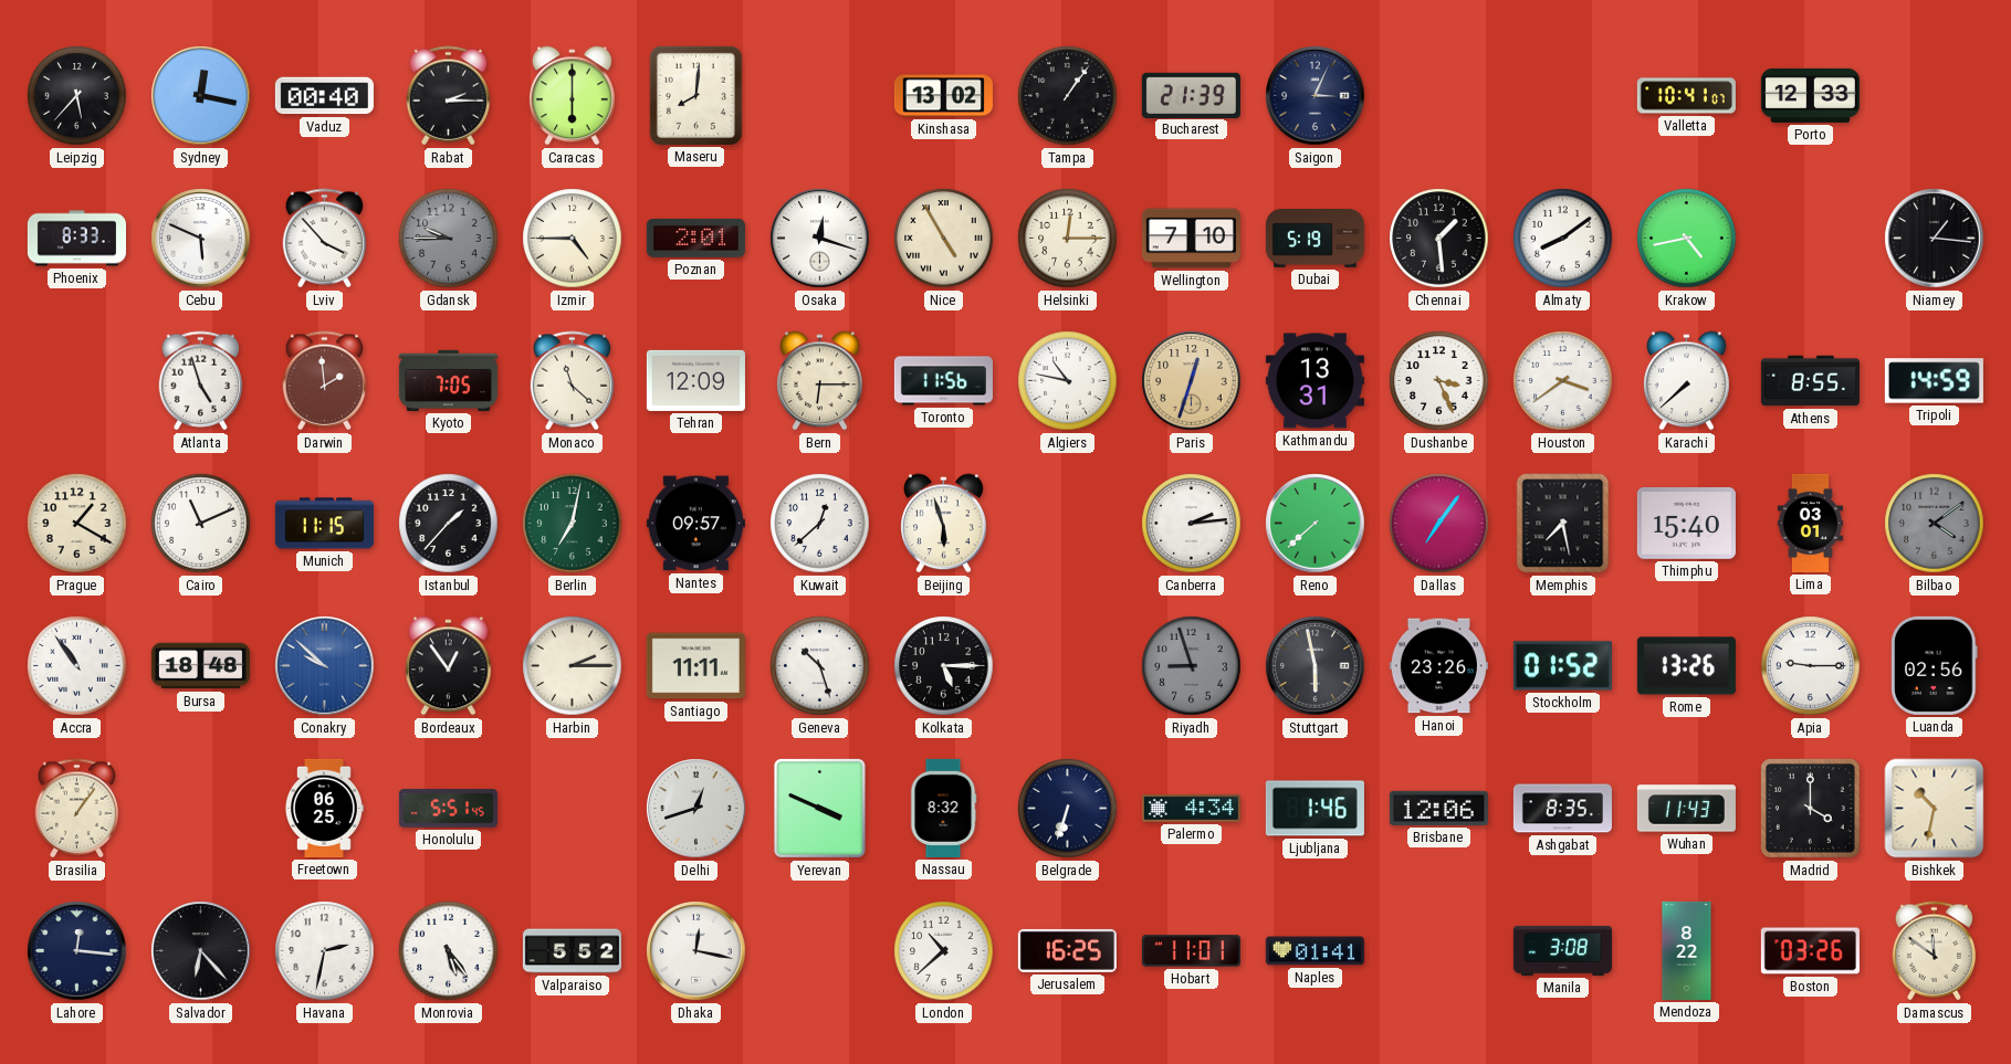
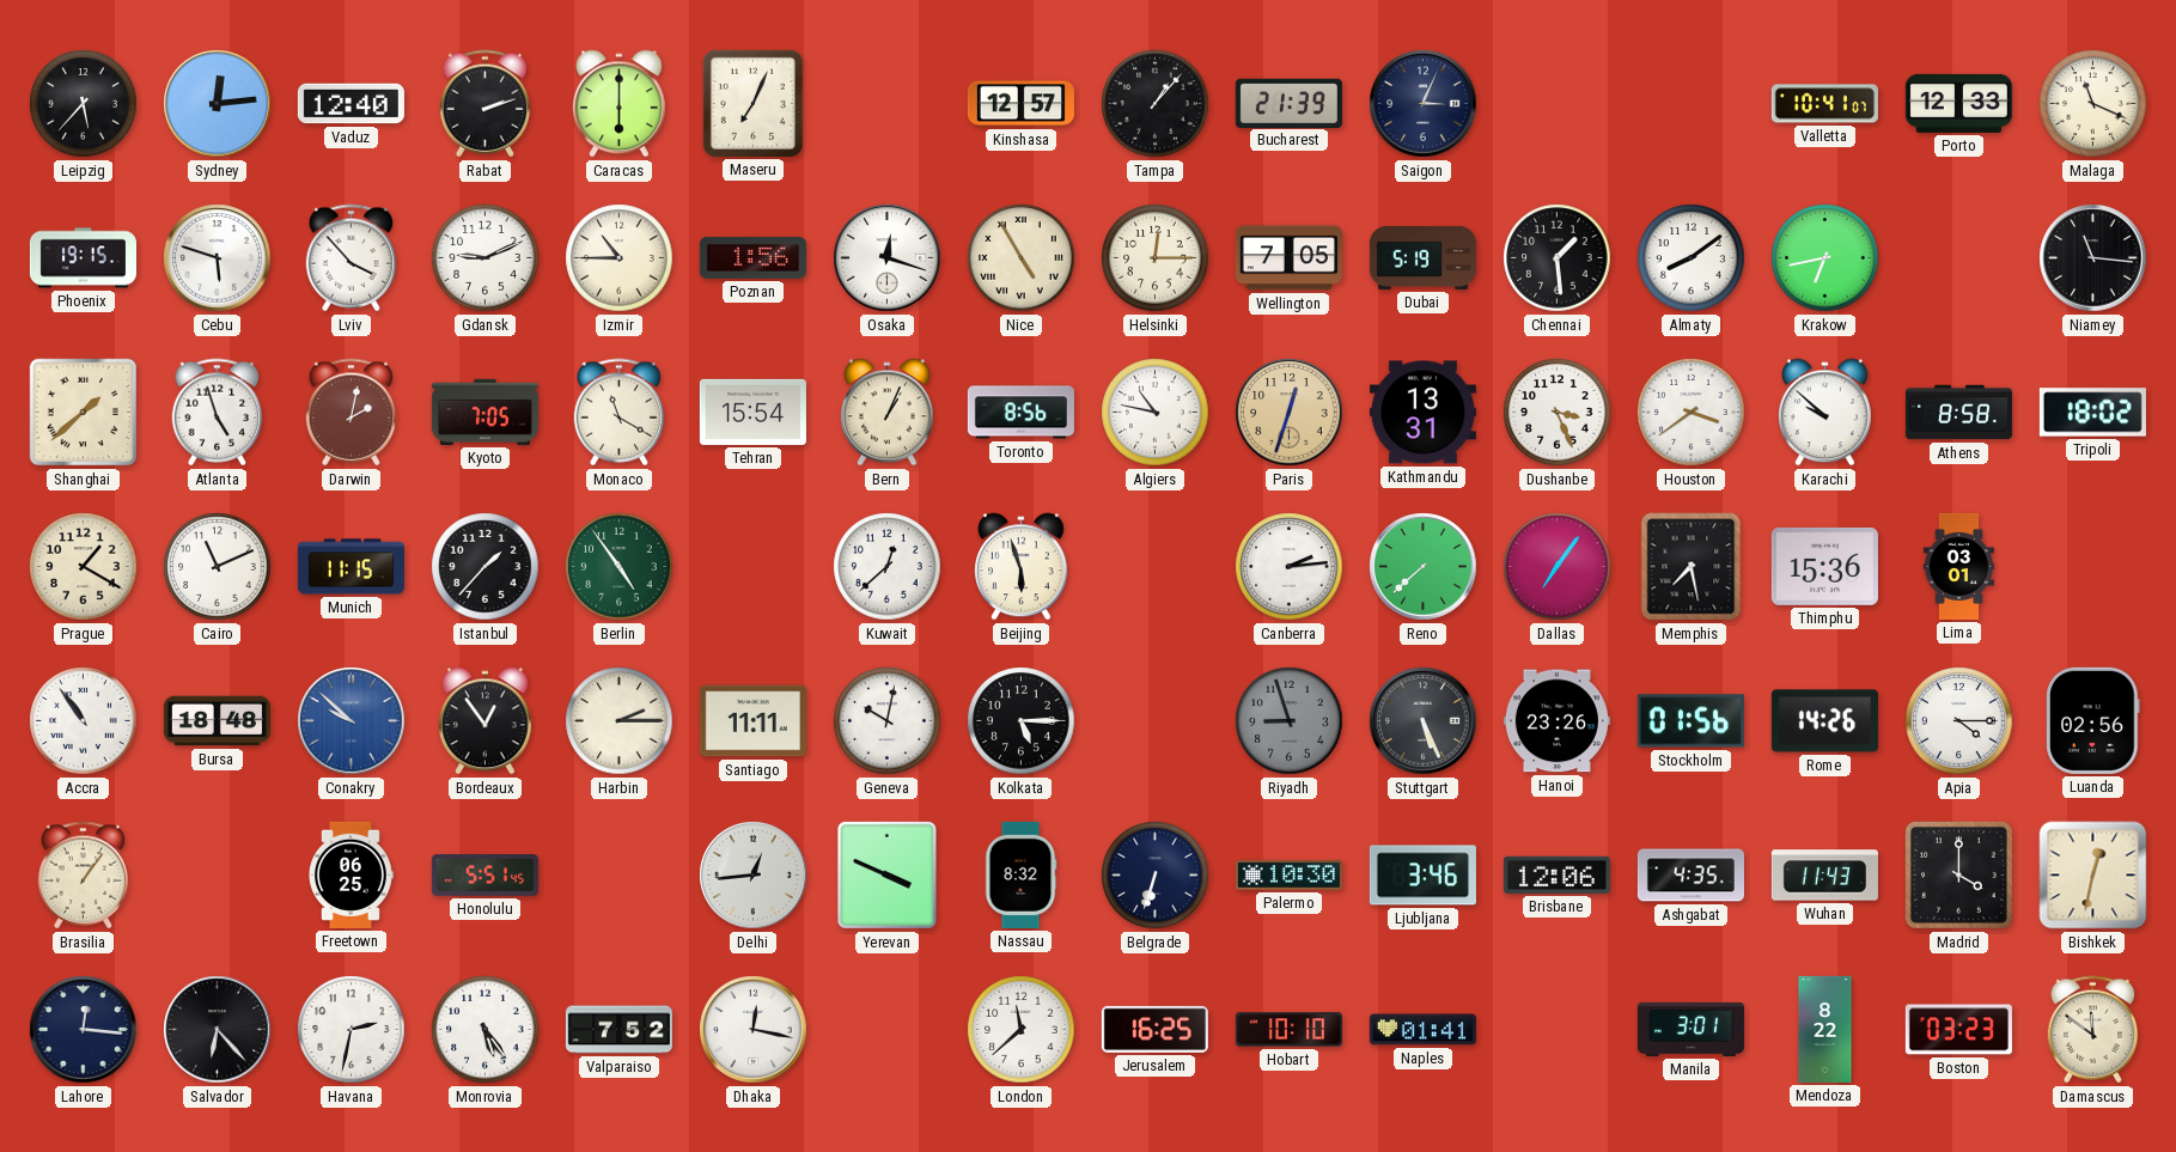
Sydney: 12:17 -> 12:14 (218, 104)
Vaduz: 00:40 -> 12:40 (351, 104)
Rabat: 2:15 -> 2:12 (486, 104)
Maseru: 8:01 -> 7:04 (752, 103)
Kinshasa: 13:02 -> 12:57 (1020, 104)
Tampa: 1:06 -> 1:07 (1156, 104)
Malaga: none -> 11:19 (2093, 104)
Phoenix: 8:33 -> 19:15 (83, 258)
Cebu: 5:49 -> 5:48 (218, 258)
Gdansk: 9:45 -> 9:11 (486, 258)
Gdansk dial: grey -> white (486, 258)
Izmir: 4:45 -> 10:45 (620, 258)
Poznan: 2:01 -> 1:56 (752, 257)
Wellington: 7:10 -> 7:05 (1288, 258)
Krakow: 4:43 -> 6:43 (1825, 258)
Niamey: 1:16 -> 11:16 (2093, 258)
Shanghai: none -> 1:38 (84, 413)
Darwin: 1:59 -> 2:02 (352, 413)
Monaco: 11:22 -> 11:20 (620, 413)
Tehran: 12:09 -> 15:54 (752, 412)
Bern: 6:15 -> 1:04 (888, 413)
Toronto: 11:56 -> 8:56 (1020, 413)
Karachi: 7:38 -> 9:52 (1825, 413)
Athens: 8:55 -> 8:58 (1958, 413)
Tripoli: 14:59 -> 18:02 (2092, 413)
Berlin: 7:02 -> 4:54 (620, 567)
Nantes: 09:57 -> none (695, 524)
Thimphu: 15:40 -> 15:36 (1824, 566)
Bilbao: 4:09 -> none (1935, 524)
Geneva: 10:27 -> 10:02 (888, 721)
Stuttgart: 5:58 -> 5:26 (1424, 721)
Stockholm: 01:52 -> 01:56 (1690, 721)
Rome: 13:26 -> 14:26 (1824, 721)
Apia: 9:15 -> 4:15 (1959, 721)
Delhi: 12:42 -> 12:44 (754, 876)
Palermo: 4:34 -> 10:30 (1288, 876)
Ljubljana: 1:46 -> 3:46 (1422, 876)
Ashgabat: 8:35 -> 4:35 (1690, 876)
Bishkek: 10:32 -> 12:32 (2093, 876)
Valparaiso: 5:52 -> 7:52 (618, 1030)
London: 10:38 -> 11:38 (1022, 1030)
Hobart: 11:01 -> 10:10 (1288, 1030)
Manila: 3:08 -> 3:01 (1690, 1029)
Boston: 03:26 -> 03:23 (1958, 1030)
